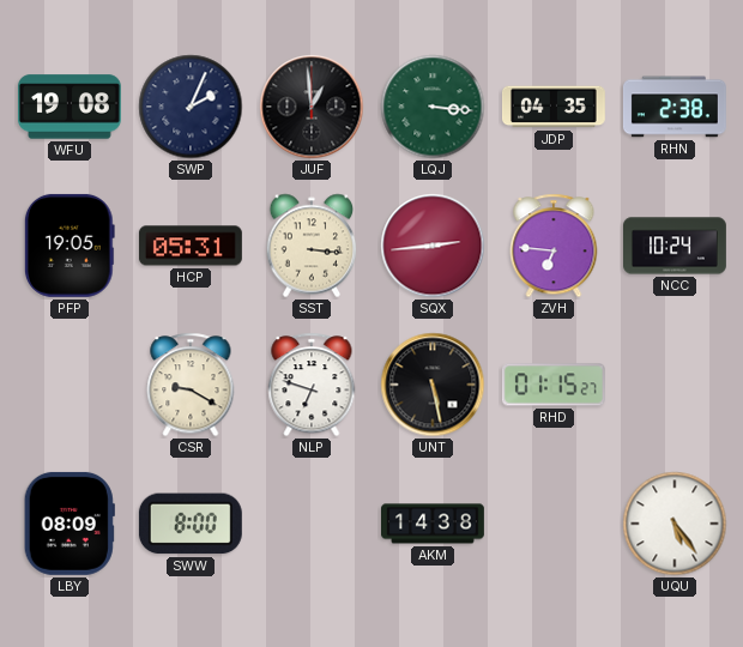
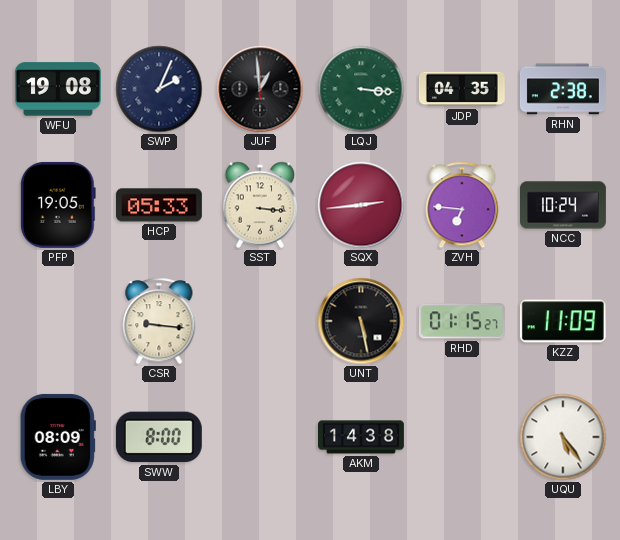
HCP: 05:31 -> 05:33 (159, 205)
CSR: 9:20 -> 9:16 (159, 321)
NLP: 6:48 -> none (312, 385)
KZZ: none -> 11:09 (563, 321)
